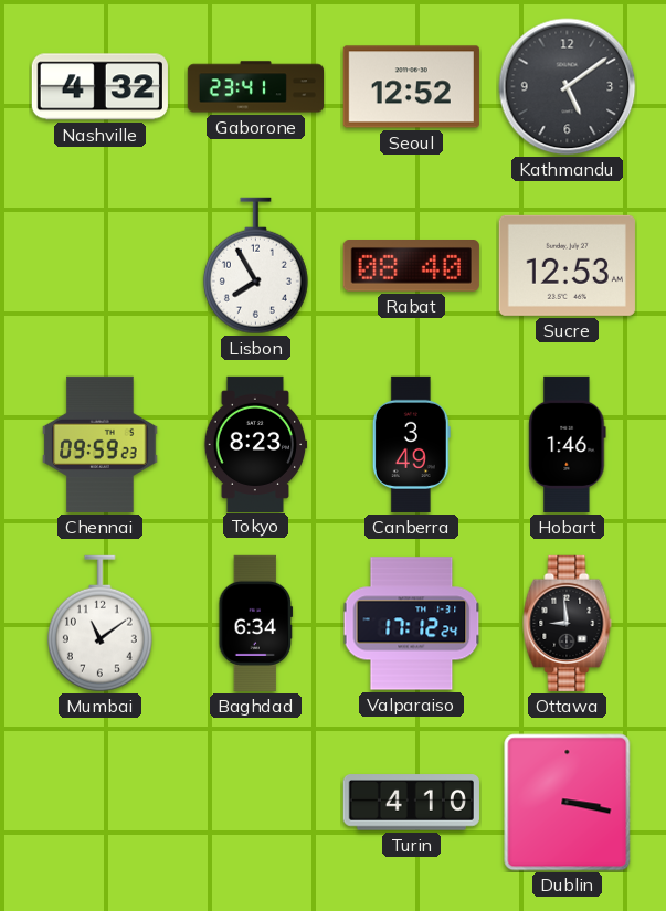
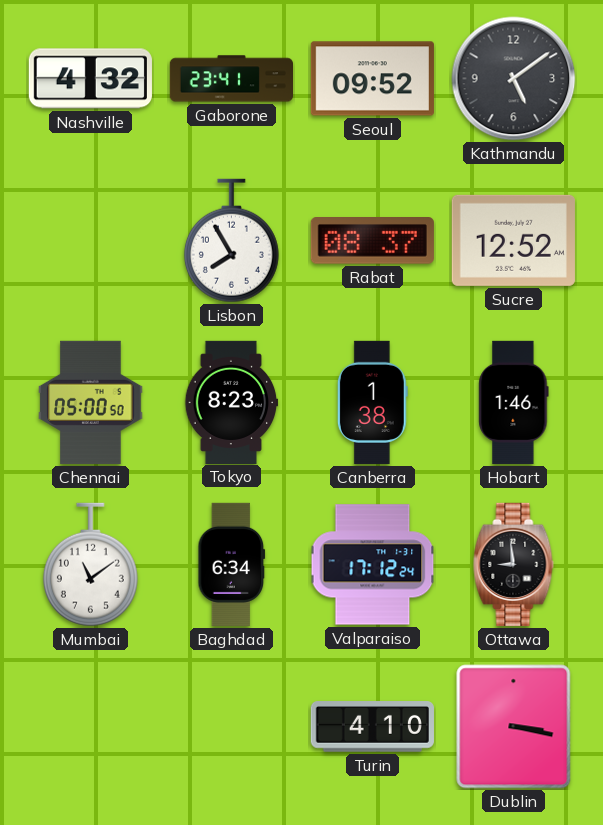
Seoul: 12:52 -> 09:52 (372, 79)
Rabat: 08:40 -> 08:37 (372, 241)
Sucre: 12:53 -> 12:52 (513, 240)
Chennai: 09:59 -> 05:00 (91, 402)
Canberra: 3:49 -> 1:38 (372, 402)
